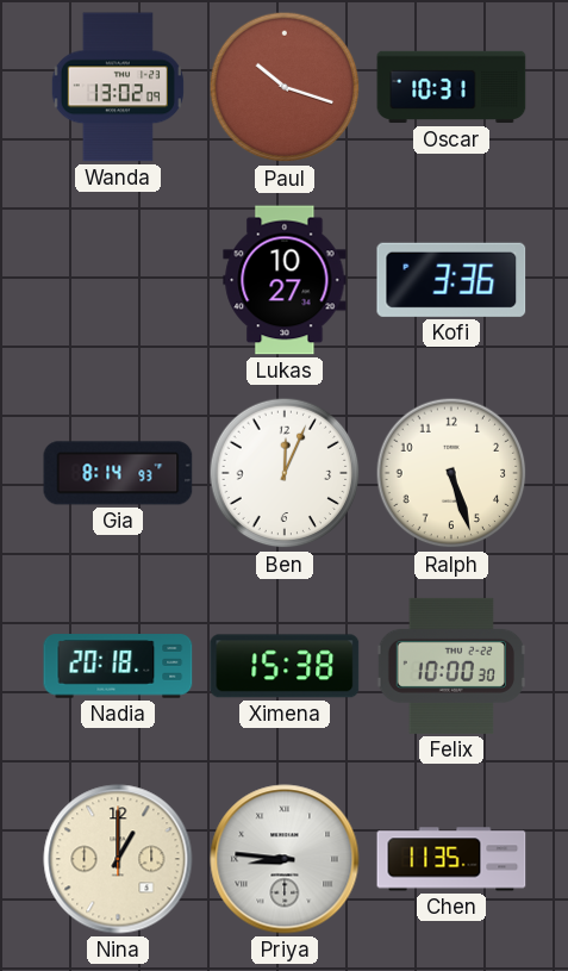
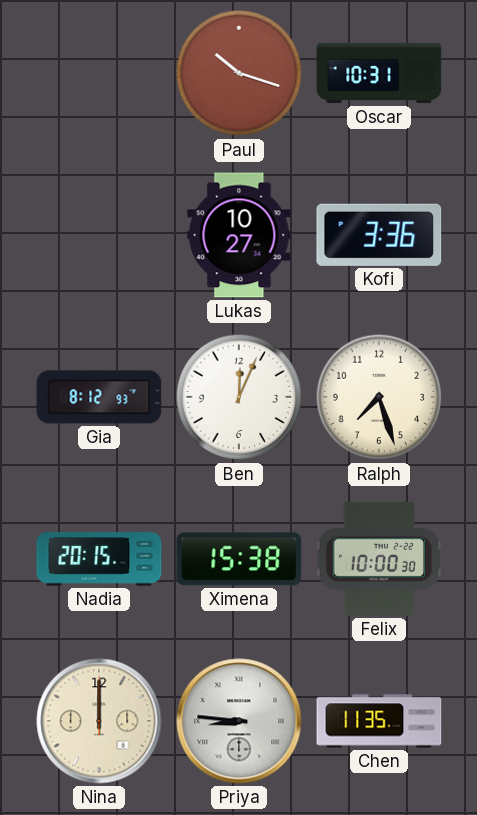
Wanda: 13:02 -> none (118, 87)
Gia: 8:14 -> 8:12 (99, 397)
Ralph: 5:27 -> 7:27 (379, 397)
Nadia: 20:18 -> 20:15 (99, 559)
Nina: 1:00 -> 12:00 (99, 721)
